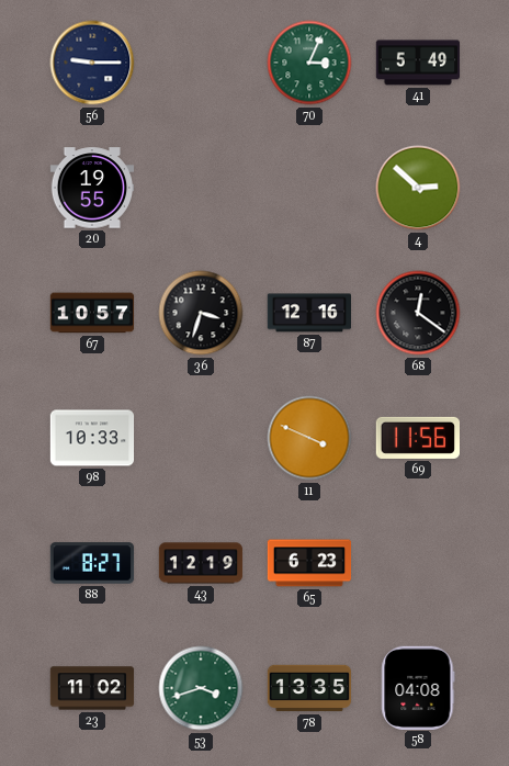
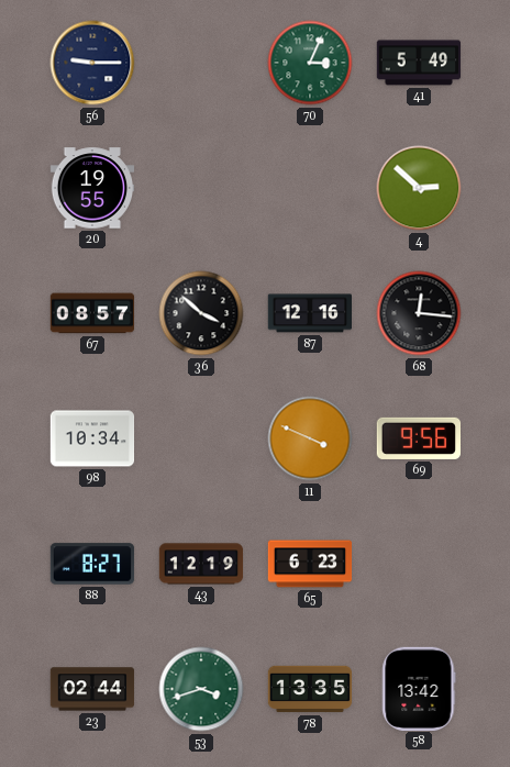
67: 10:57 -> 08:57 (92, 313)
36: 3:33 -> 3:52 (201, 313)
68: 12:21 -> 12:16 (419, 313)
98: 10:33 -> 10:34 (92, 438)
69: 11:56 -> 9:56 (418, 438)
23: 11:02 -> 02:44 (92, 689)
58: 04:08 -> 13:42 (419, 688)
